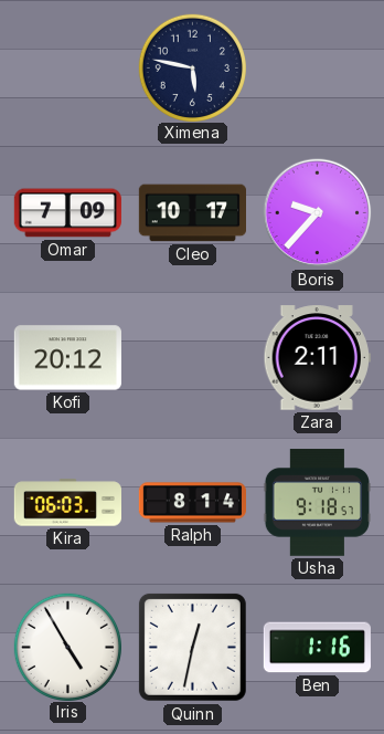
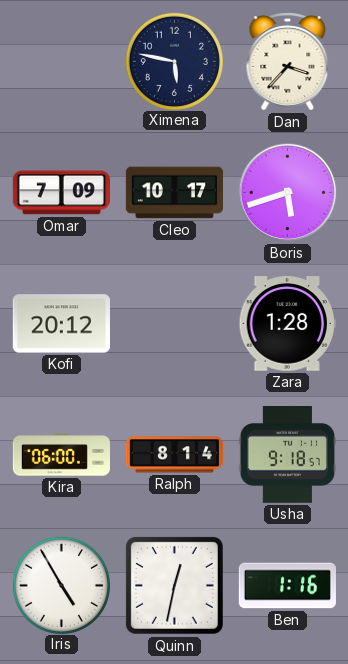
Dan: none -> 3:37 (288, 62)
Boris: 9:37 -> 5:42 (288, 193)
Zara: 2:11 -> 1:28 (287, 324)
Kira: 06:03 -> 06:00 (61, 455)
